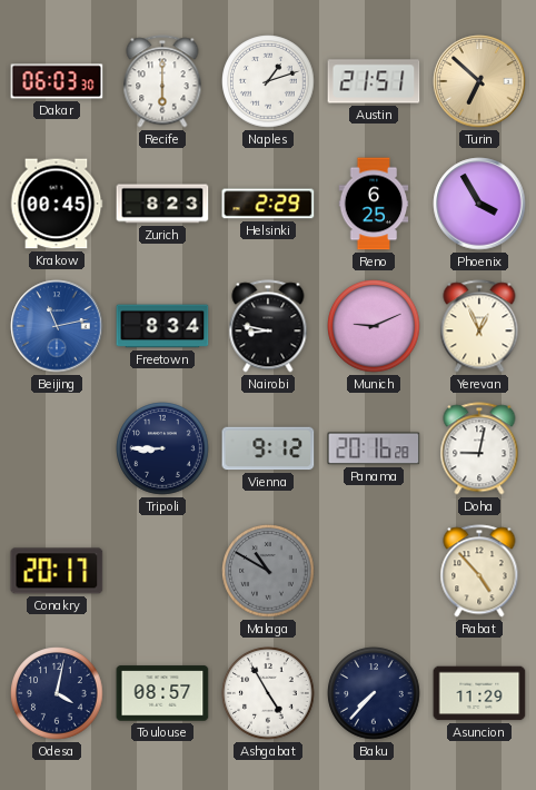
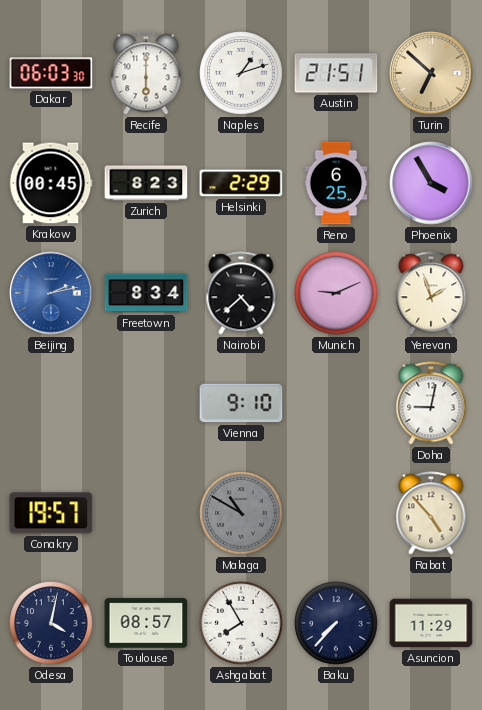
Beijing: 11:13 -> 2:13 (51, 293)
Nairobi: 8:47 -> 4:38 (241, 293)
Yerevan: 12:56 -> 1:57 (431, 293)
Tripoli: 8:45 -> none (162, 448)
Vienna: 9:12 -> 9:10 (241, 403)
Panama: 20:16 -> none (374, 448)
Conakry: 20:17 -> 19:57 (51, 513)
Ashgabat: 4:55 -> 7:55 (241, 623)
